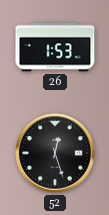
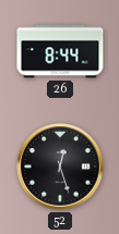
26: 1:53 -> 8:44 (60, 51)
